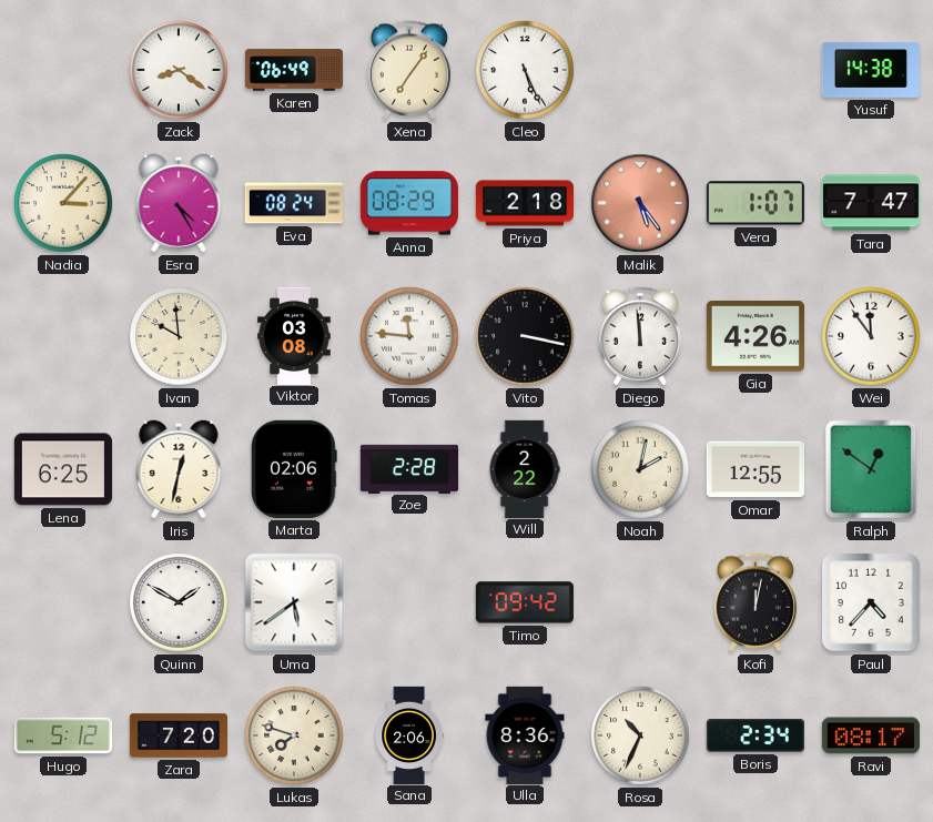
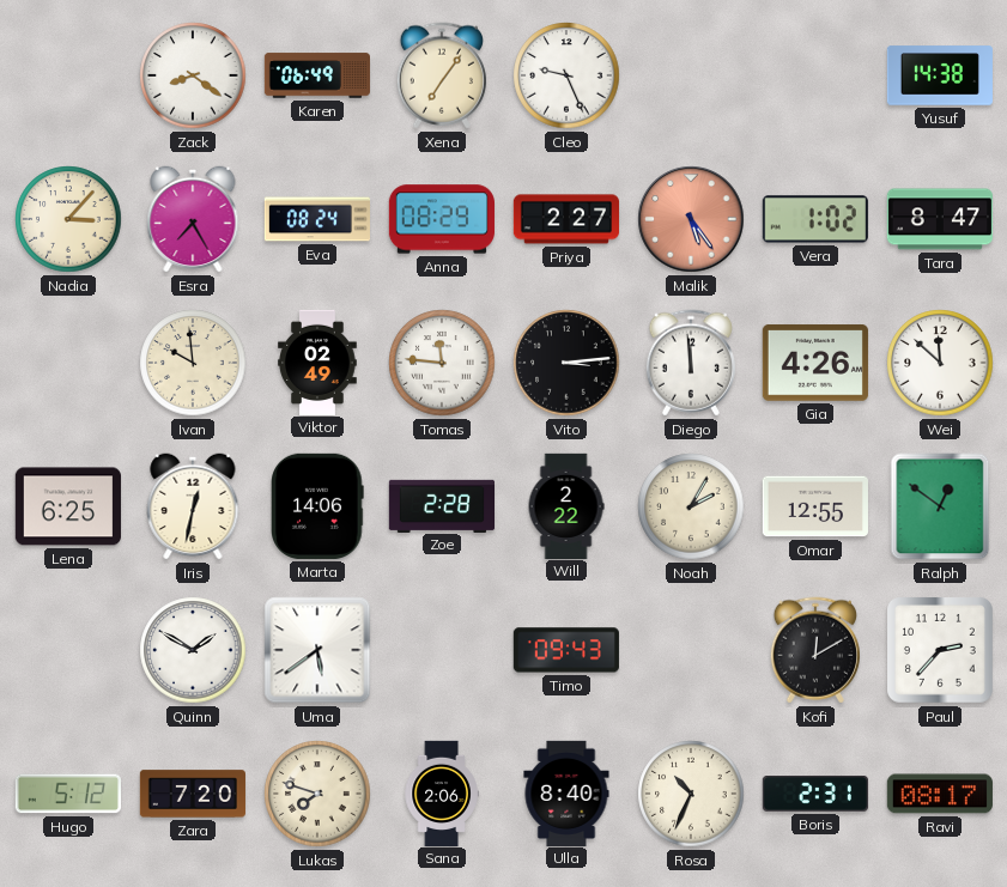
Cleo: 5:26 -> 9:26 (566, 75)
Esra: 4:25 -> 7:25 (193, 219)
Priya: 2:18 -> 2:27 (565, 219)
Vera: 1:07 -> 1:02 (815, 219)
Tara: 7:47 -> 8:47 (940, 219)
Viktor: 03:08 -> 02:49 (317, 362)
Vito: 3:17 -> 3:14 (566, 363)
Wei: 11:54 -> 11:52 (940, 363)
Marta: 02:06 -> 14:06 (317, 506)
Noah: 2:02 -> 2:05 (691, 506)
Timo: 09:42 -> 09:43 (566, 650)
Kofi: 12:02 -> 12:10 (815, 650)
Paul: 4:37 -> 2:37 (941, 651)
Ulla: 8:36 -> 8:40 (566, 792)
Boris: 2:34 -> 2:31 (815, 795)
